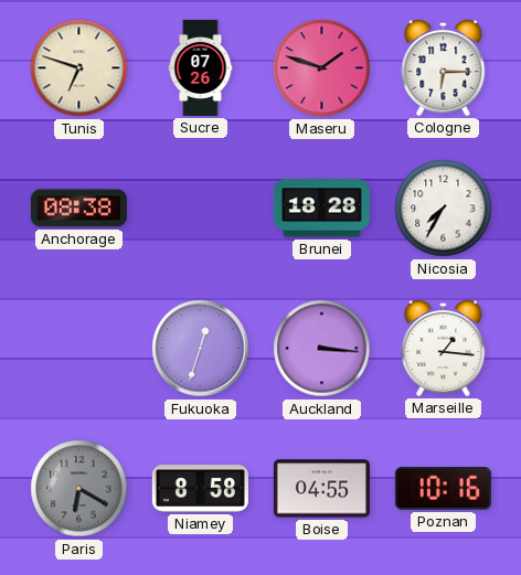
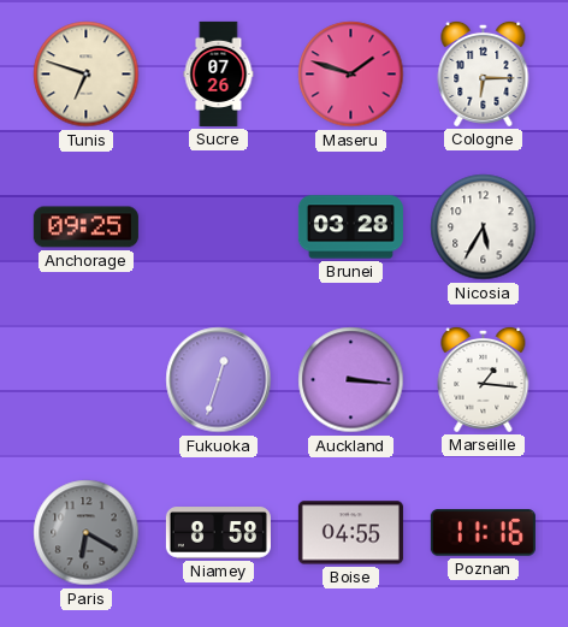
Anchorage: 08:38 -> 09:25 (85, 227)
Brunei: 18:28 -> 03:28 (350, 227)
Nicosia: 7:35 -> 5:35 (484, 227)
Poznan: 10:16 -> 11:16 (483, 533)
